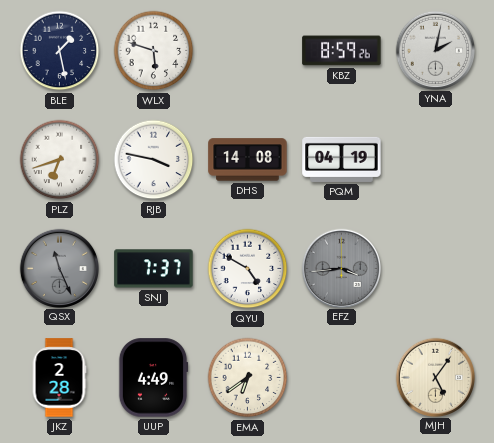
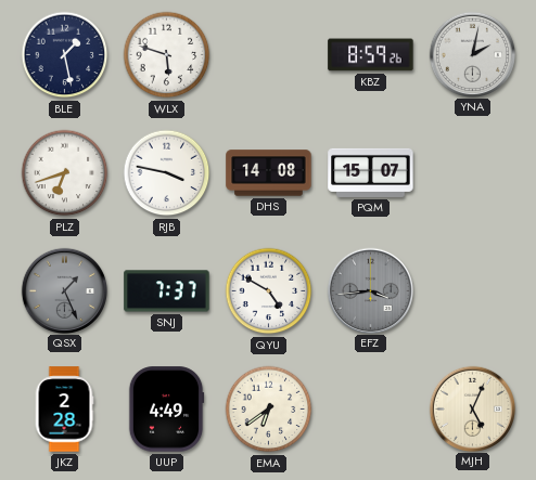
PQM: 04:19 -> 15:07 (371, 172)
QSX: 11:26 -> 1:26 (64, 290)
MJH: 5:06 -> 5:04 (472, 408)
